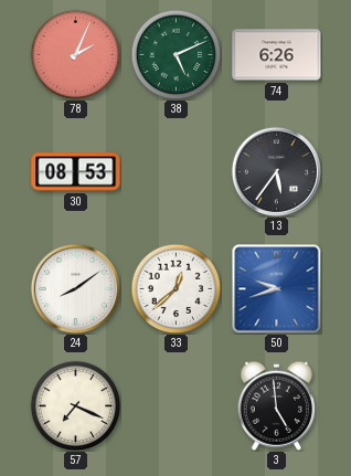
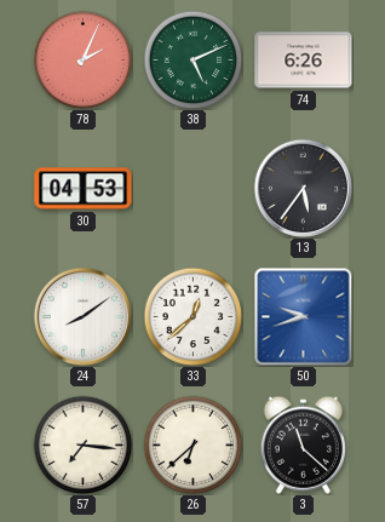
30: 08:53 -> 04:53 (84, 189)
57: 7:19 -> 7:16 (82, 444)
26: none -> 6:38 (192, 444)
3: 4:59 -> 11:22 (303, 444)
